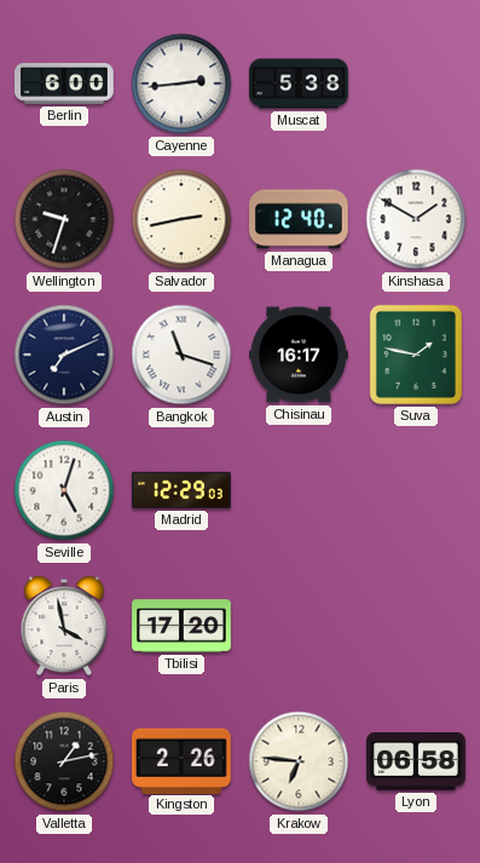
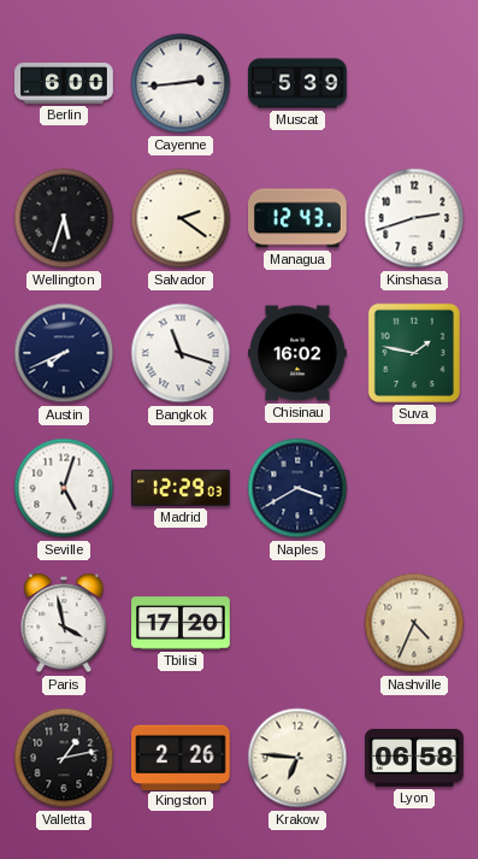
Muscat: 5:38 -> 5:39 (297, 83)
Wellington: 9:33 -> 5:33 (64, 218)
Salvador: 2:43 -> 2:21 (181, 218)
Managua: 12:40 -> 12:43 (299, 218)
Kinshasa: 1:50 -> 2:42 (414, 218)
Austin: 7:11 -> 7:41 (64, 353)
Chisinau: 16:17 -> 16:02 (299, 353)
Naples: none -> 3:40 (297, 488)
Nashville: none -> 4:34 (414, 623)
